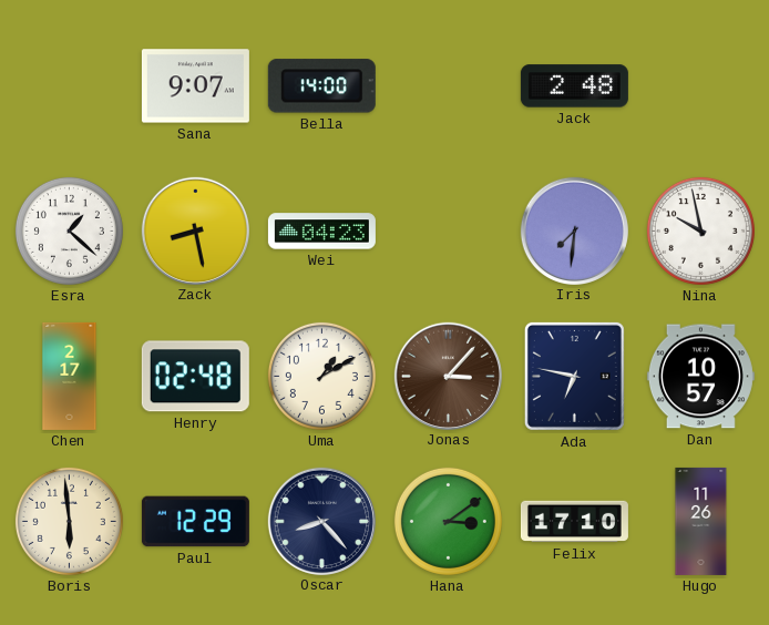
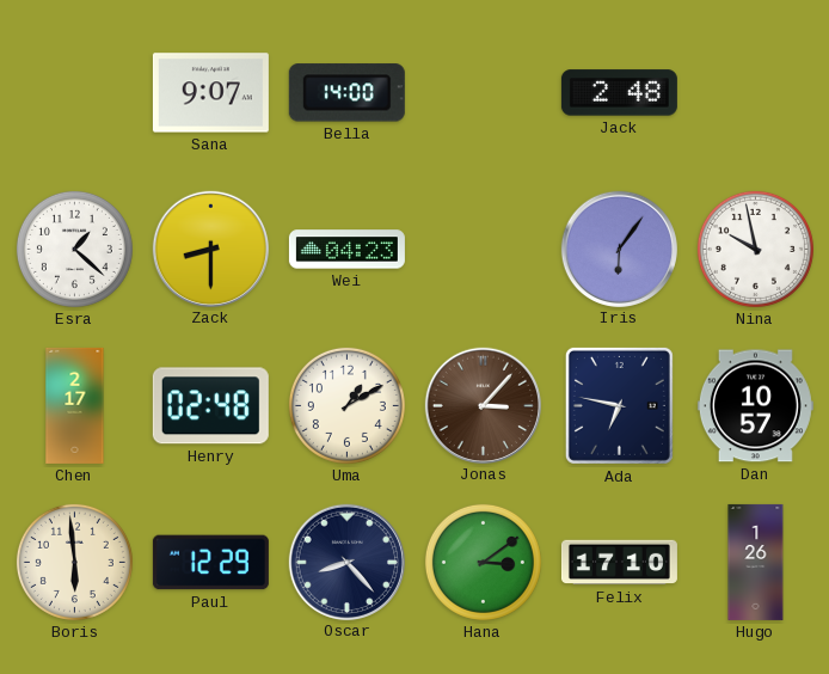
Zack: 8:28 -> 8:30 (210, 249)
Iris: 7:31 -> 6:06 (619, 249)
Hugo: 11:26 -> 1:26 (756, 562)
